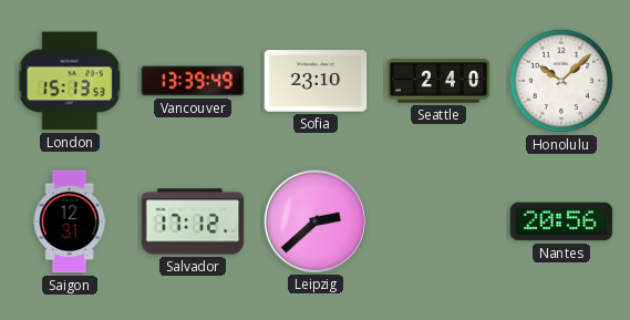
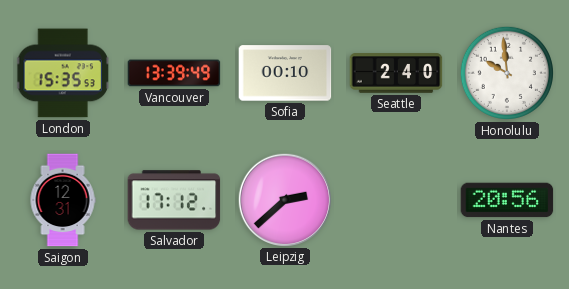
London: 15:13 -> 15:35 (63, 73)
Sofia: 23:10 -> 00:10 (285, 73)
Honolulu: 10:08 -> 9:59 (507, 73)
